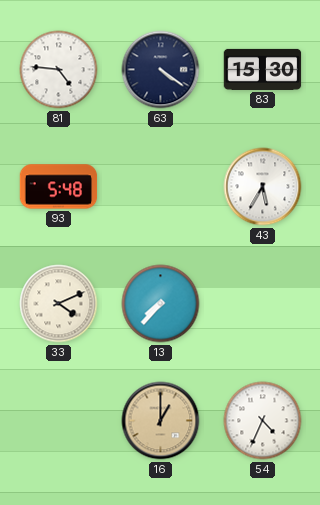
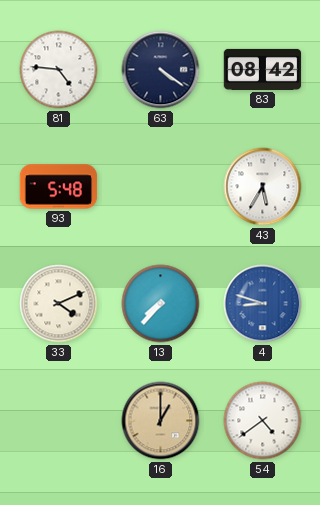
83: 15:30 -> 08:42 (263, 69)
4: none -> 8:48 (263, 304)
54: 4:34 -> 4:39 (263, 421)
